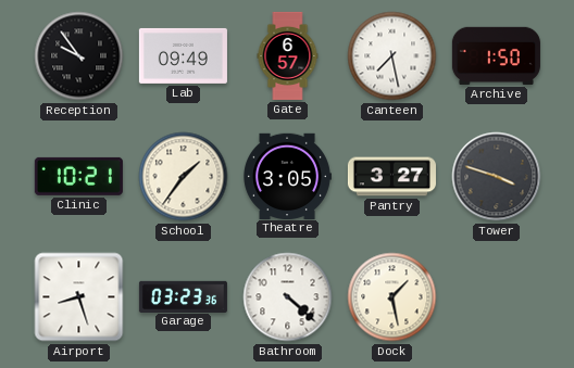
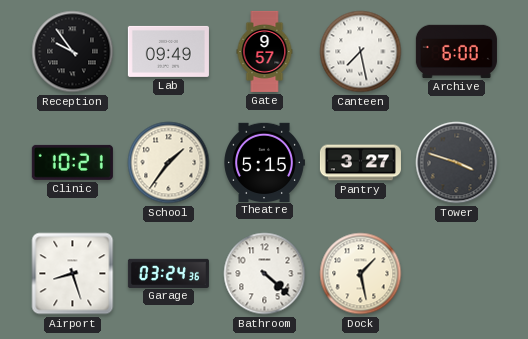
Gate: 6:57 -> 9:57 (265, 51)
Archive: 1:50 -> 6:00 (456, 51)
Theatre: 3:05 -> 5:15 (264, 162)
Garage: 03:23 -> 03:24 (168, 273)
